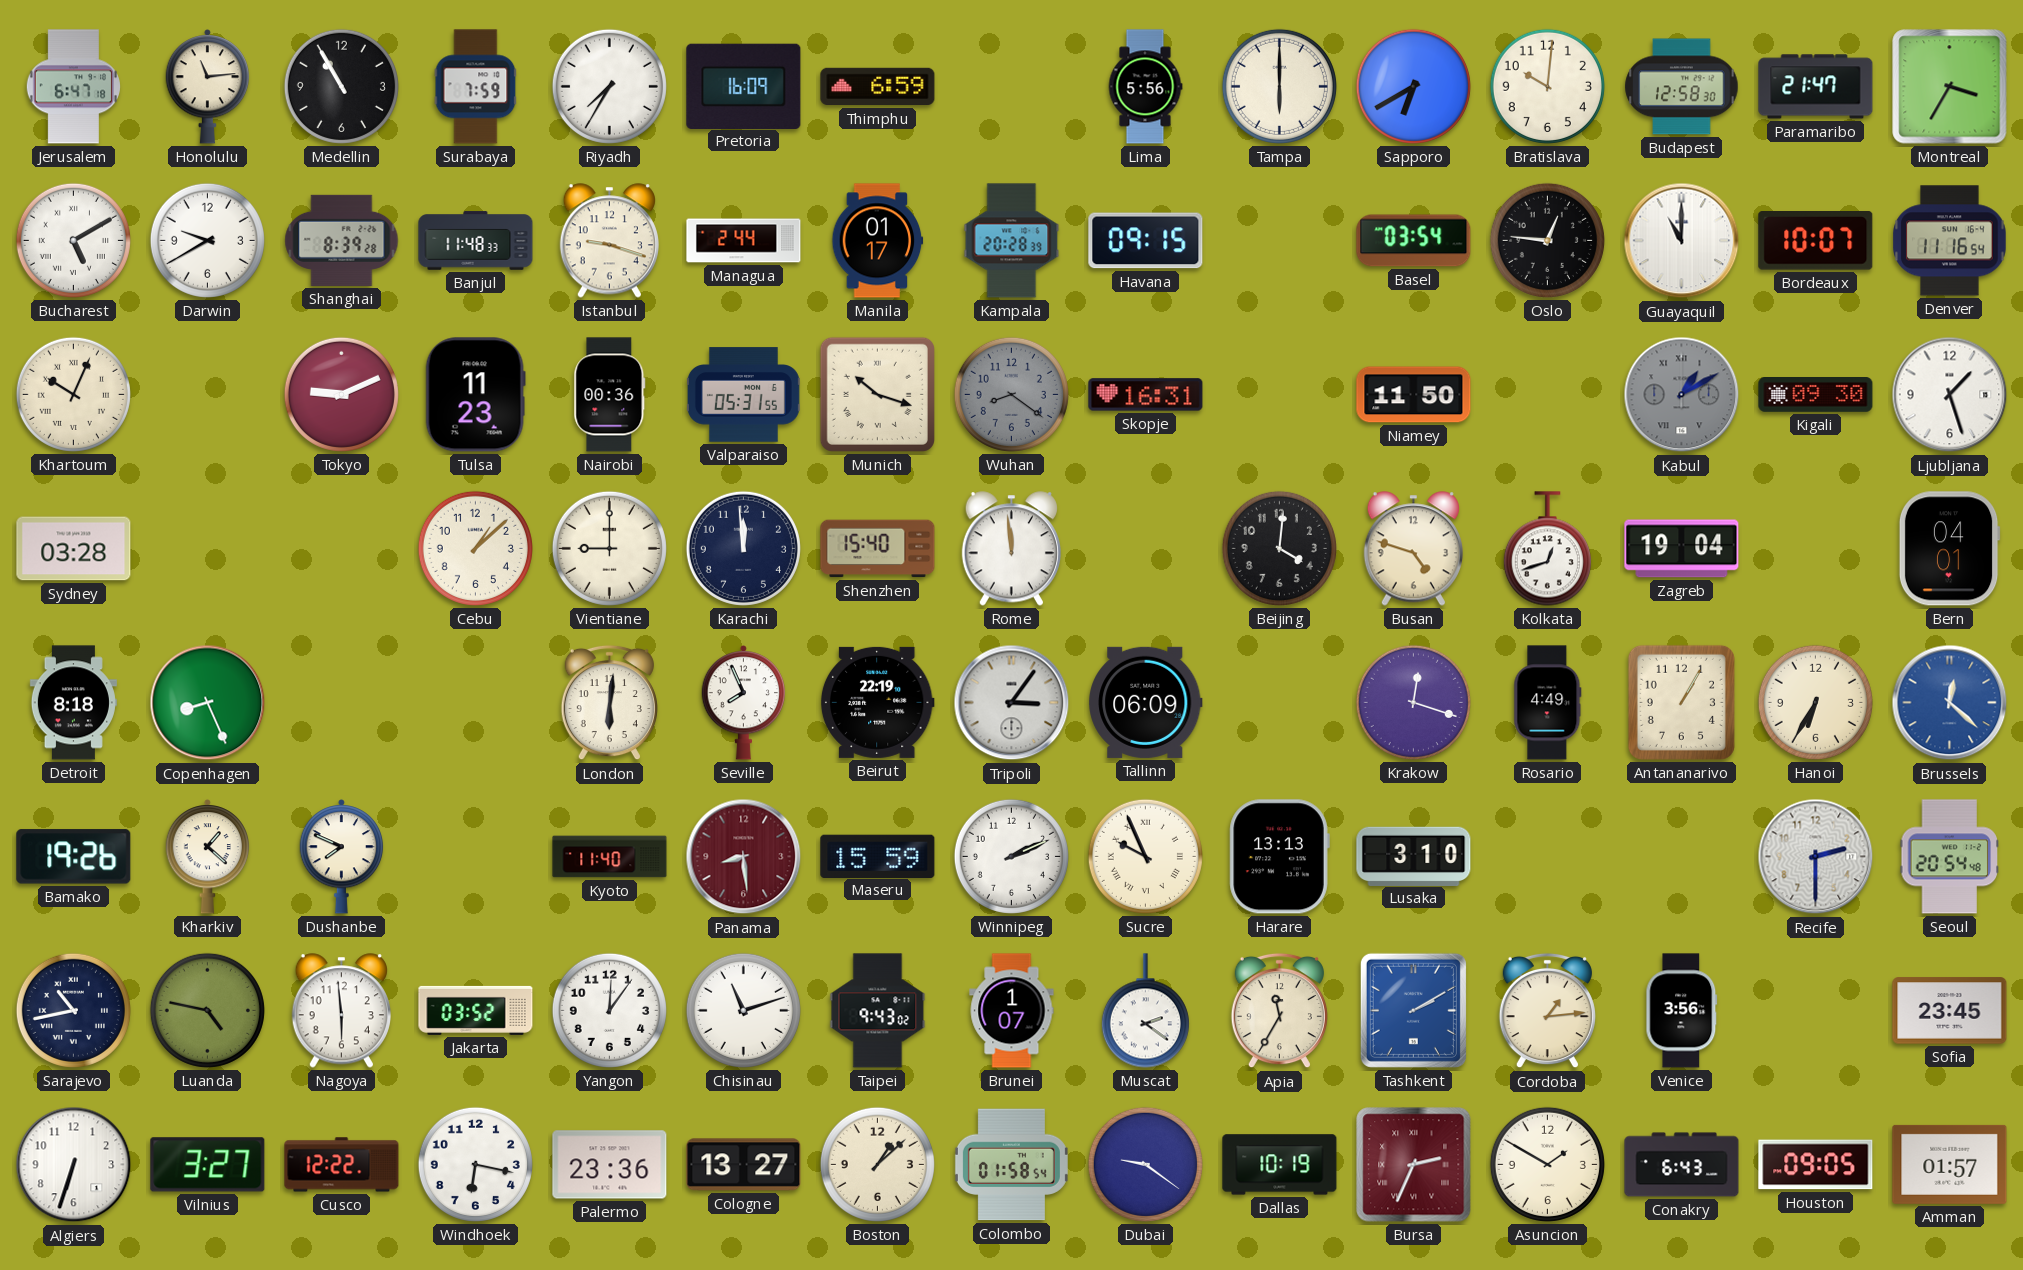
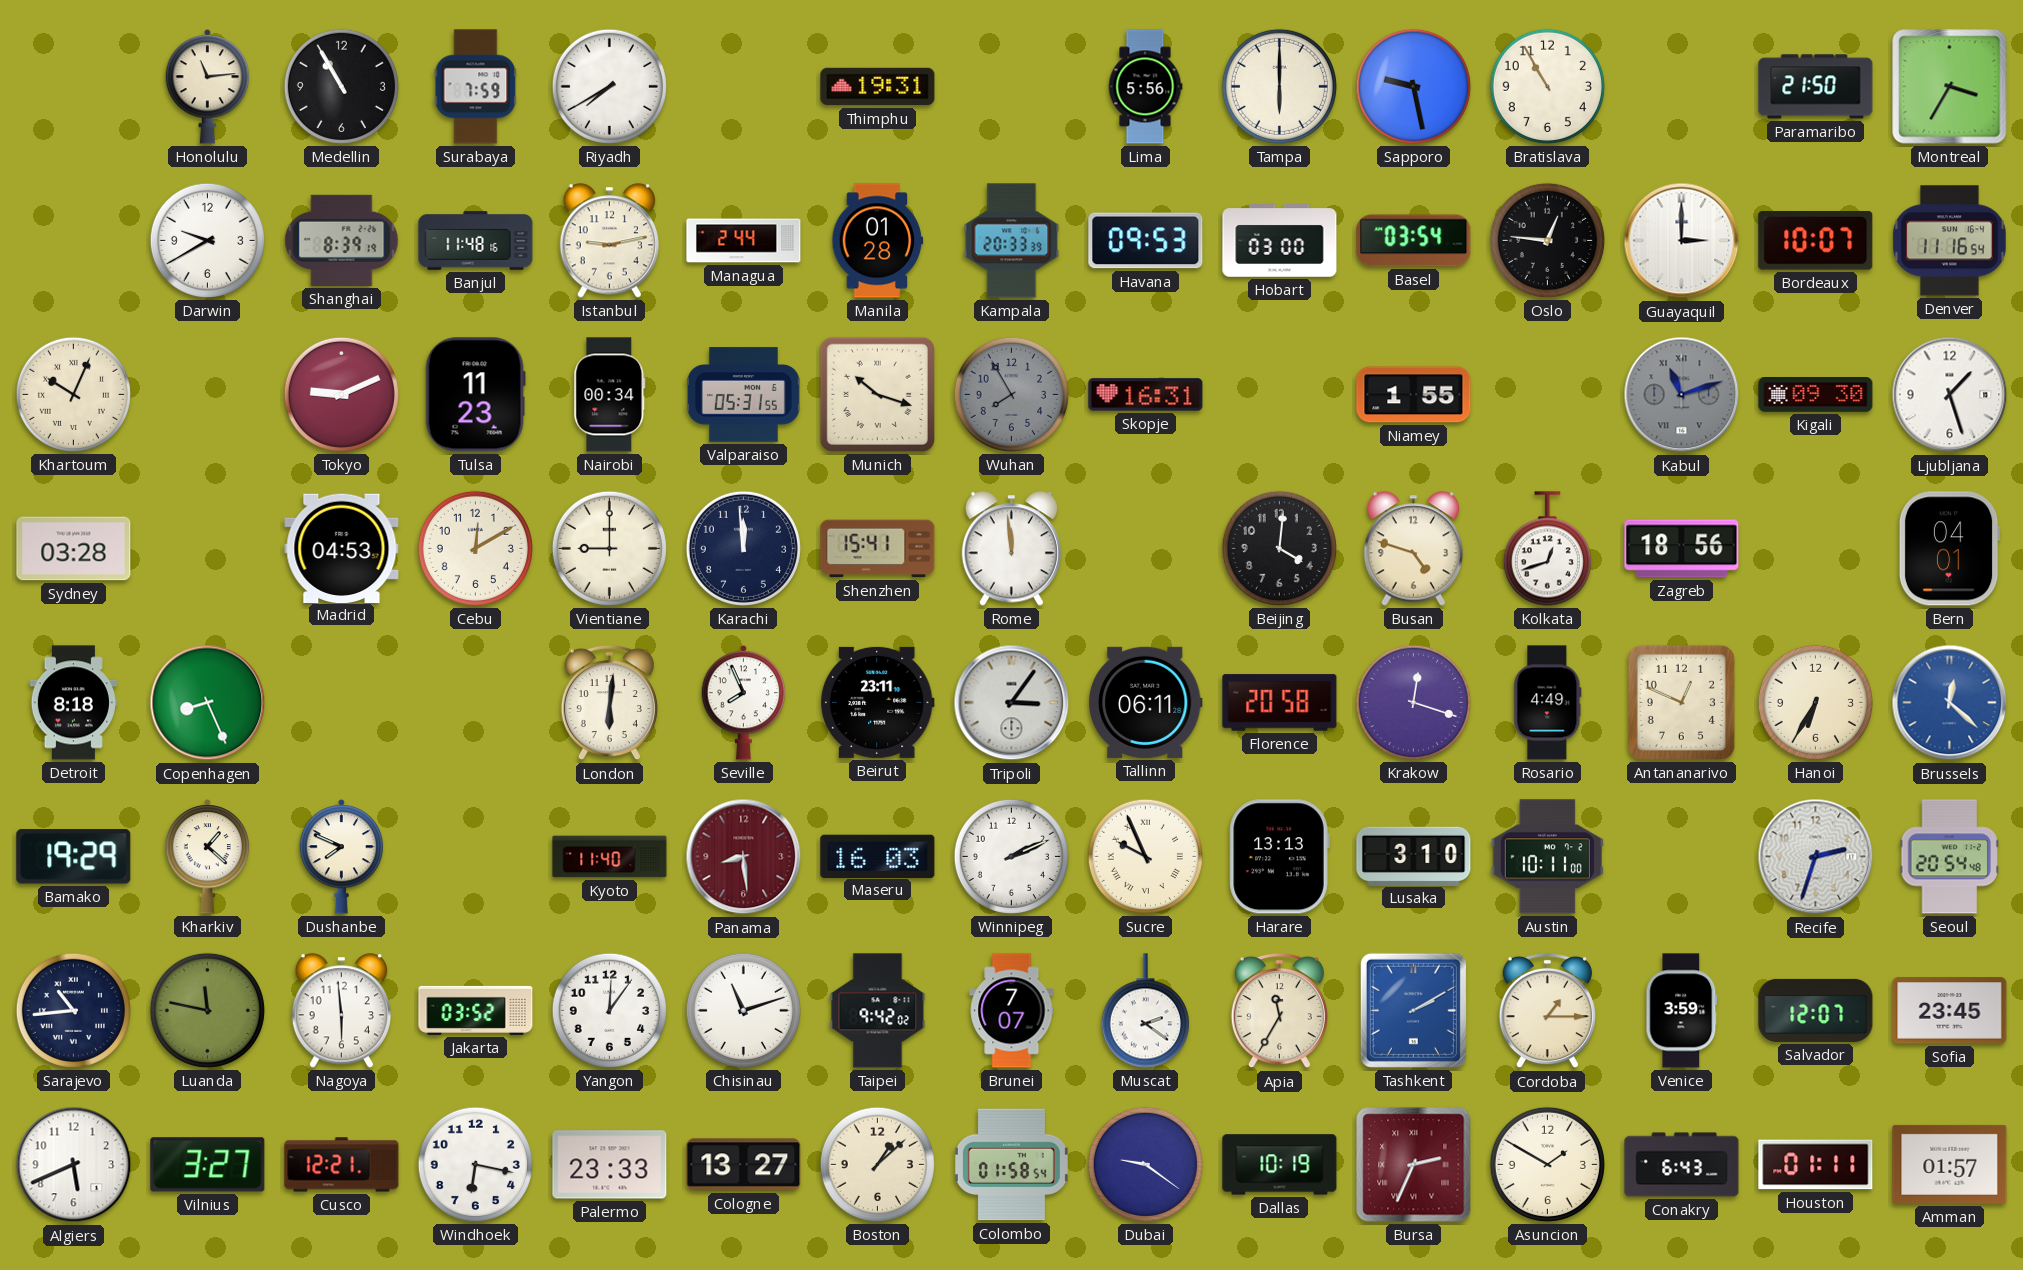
Jerusalem: 6:47 -> none (73, 87)
Riyadh: 7:35 -> 7:40 (609, 86)
Pretoria: 16:09 -> none (744, 86)
Thimphu: 6:59 -> 19:31 (878, 87)
Sapporo: 6:40 -> 9:28 (1413, 86)
Bratislava: 10:01 -> 10:55 (1547, 86)
Budapest: 12:58 -> none (1682, 87)
Paramaribo: 21:47 -> 21:50 (1816, 87)
Bucharest: 5:10 -> none (73, 240)
Shanghai: 8:39:28 -> 8:39:19 (342, 240)
Banjul: 11:48:33 -> 11:48:16 (476, 241)
Istanbul: 9:18 -> 9:13 (609, 241)
Manila: 01:17 -> 01:28 (878, 241)
Kampala: 20:28 -> 20:33 (1012, 241)
Havana: 09:15 -> 09:53 (1146, 241)
Hobart: none -> 03:00 (1280, 241)
Guayaquil: 11:00 -> 3:00 (1682, 241)
Nairobi: 00:36 -> 00:34 (610, 395)
Wuhan: 8:21 -> 7:55 (1011, 394)
Niamey: 11:50 -> 1:55 (1414, 395)
Kabul: 1:10 -> 11:12 (1682, 395)
Madrid: none -> 04:53 (342, 548)
Cebu: 1:08 -> 12:10 (475, 548)
Shenzhen: 15:40 -> 15:41 (878, 549)
Zagreb: 19:04 -> 18:56 (1682, 549)
Beirut: 22:19 -> 23:11 (877, 702)
Tallinn: 06:09 -> 06:11 (1146, 702)
Florence: none -> 20:58 (1280, 703)
Antananarivo: 1:05 -> 12:49 (1681, 702)
Bamako: 19:26 -> 19:29 (74, 857)
Maseru: 15:59 -> 16:03 (878, 856)
Austin: none -> 10:11 (1547, 857)
Recife: 2:30 -> 2:33 (1816, 857)
Sarajevo: 10:43 -> 10:44 (73, 1010)
Luanda: 4:47 -> 11:47 (207, 1010)
Taipei: 9:43 -> 9:42 (878, 1011)
Brunei: 1:07 -> 7:07 (1012, 1011)
Cordoba: 1:14 -> 1:15 (1547, 1011)
Venice: 3:56 -> 3:59 (1682, 1011)
Salvador: none -> 12:07 (1816, 1010)
Algiers: 6:33 -> 5:41 (74, 1165)
Cusco: 12:22 -> 12:21 (342, 1165)
Palermo: 23:36 -> 23:33 (610, 1165)
Houston: 09:05 -> 01:11 (1816, 1165)
